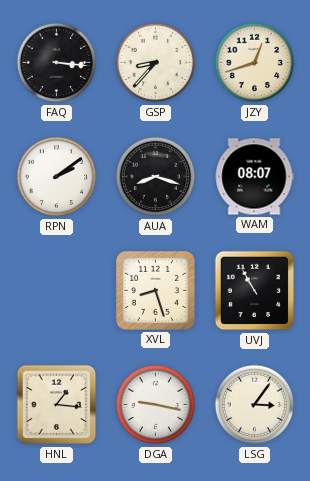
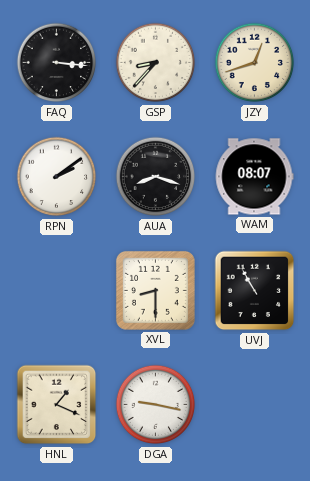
XVL: 8:27 -> 8:30 (155, 290)
HNL: 1:16 -> 1:19 (57, 405)
LSG: 3:06 -> none (255, 405)
